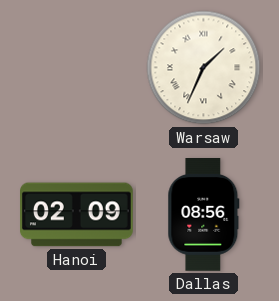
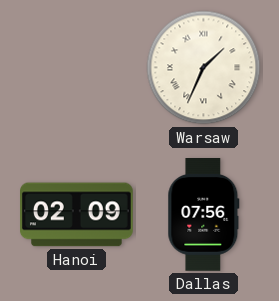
Dallas: 08:56 -> 07:56 (204, 215)
